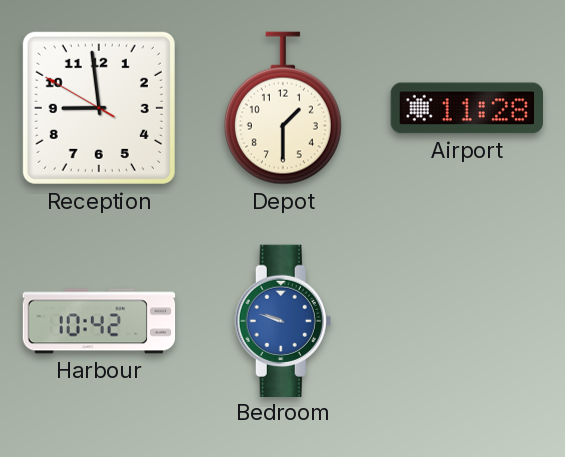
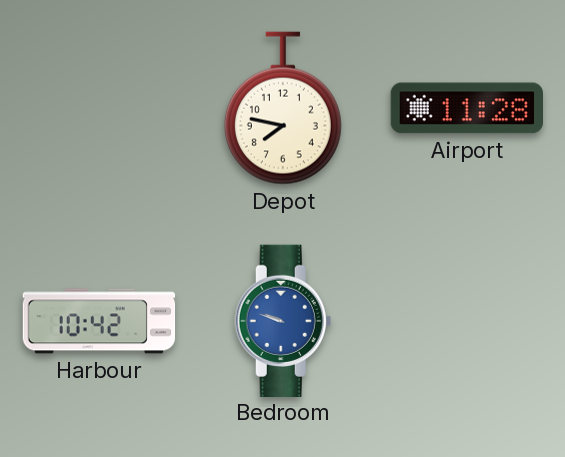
Reception: 8:58 -> none (99, 108)
Depot: 1:30 -> 7:47 (283, 108)
